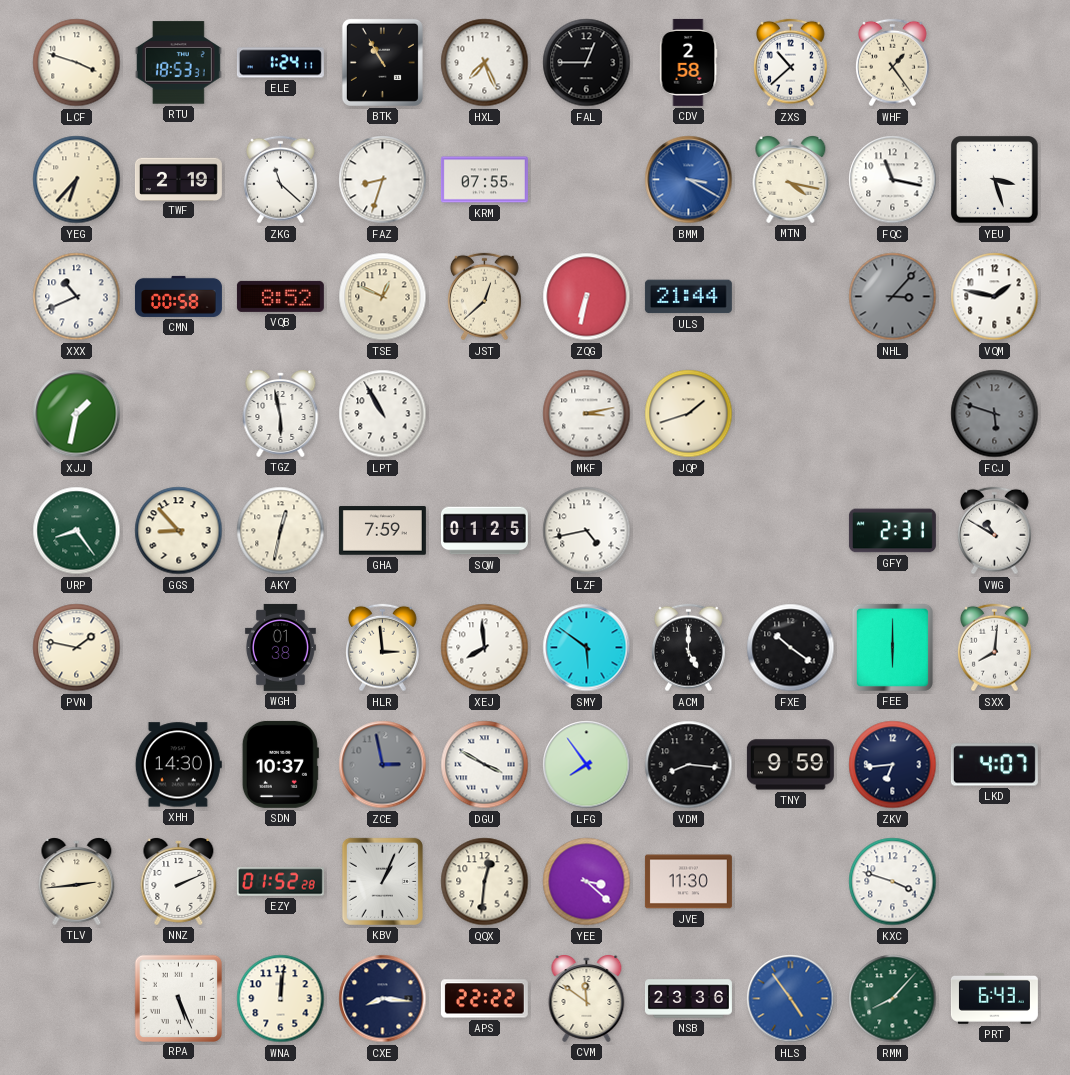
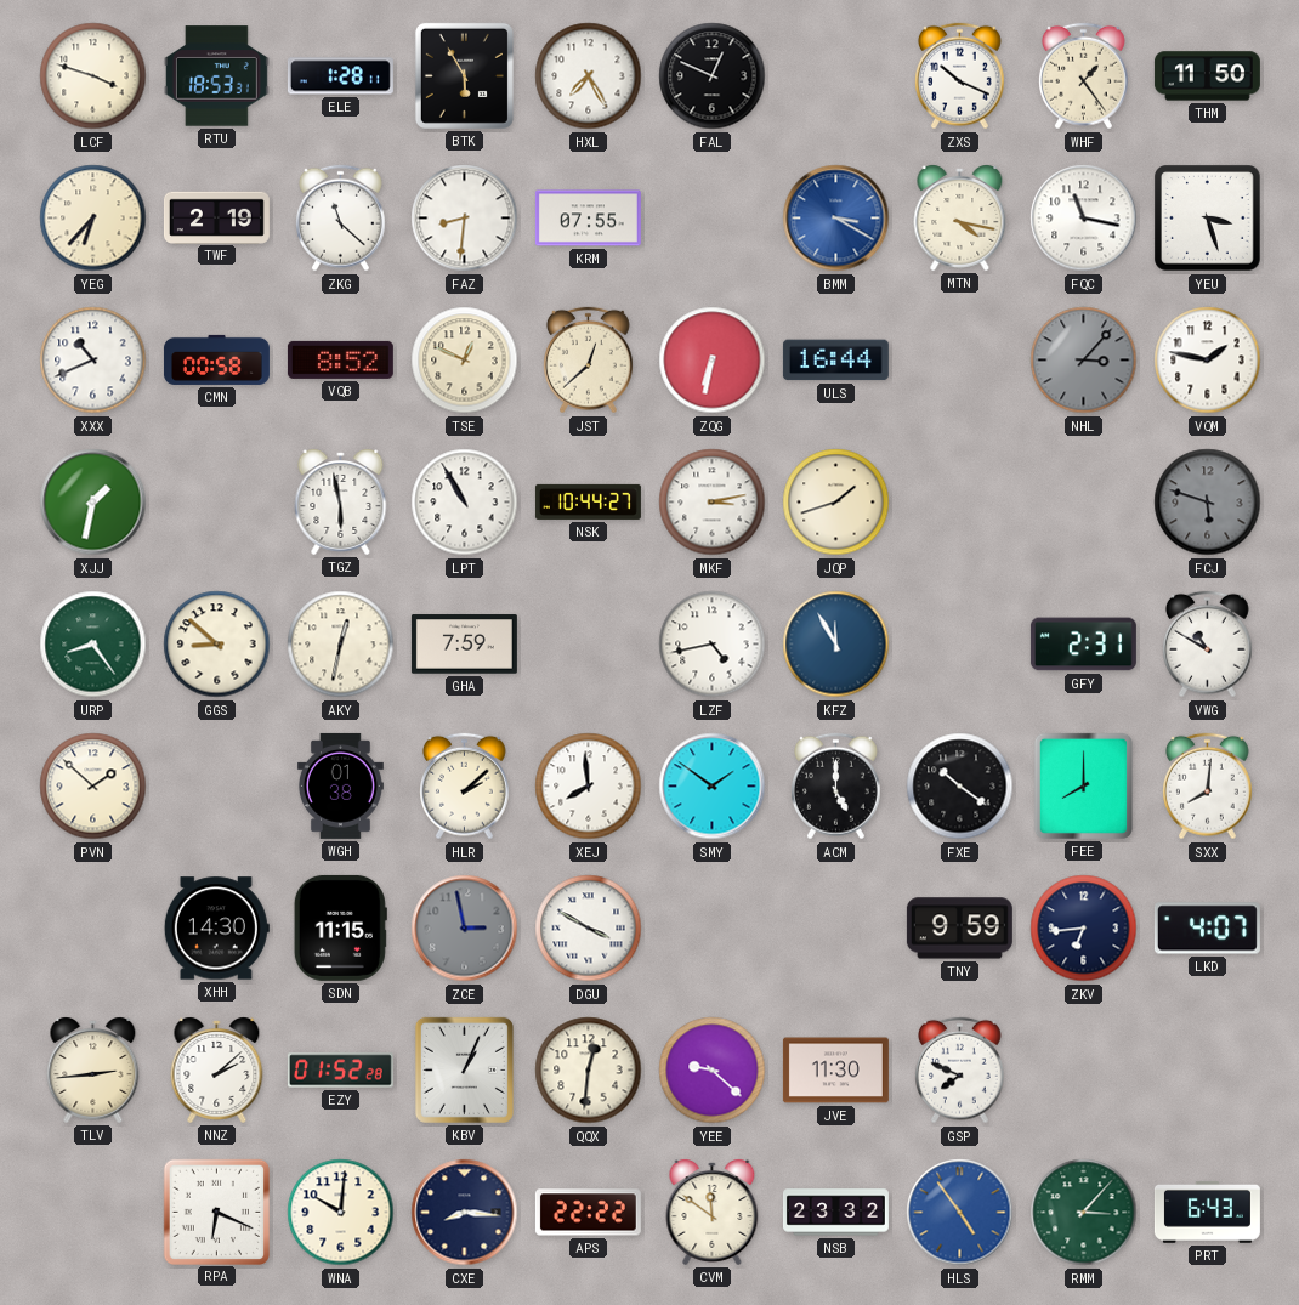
ELE: 1:24 -> 1:28 (340, 76)
BTK: 10:55 -> 5:55 (464, 75)
HXL: 7:26 -> 7:25 (589, 76)
FAL: 12:45 -> 12:49 (713, 76)
CDV: 2:58 -> none (688, 62)
ZXS: 10:38 -> 10:19 (960, 76)
THM: none -> 11:50 (1207, 76)
FAZ: 8:33 -> 8:31 (465, 219)
ULS: 21:44 -> 16:44 (835, 361)
NSK: none -> 10:44 (588, 501)
GGS: 8:53 -> 8:52 (217, 645)
SQW: 01:25 -> none (484, 531)
KFZ: none -> 11:55 (836, 645)
PVN: 1:47 -> 1:52 (93, 787)
HLR: 2:59 -> 2:08 (465, 787)
SMY: 5:51 -> 1:51 (713, 787)
FEE: 6:00 -> 8:00 (1083, 785)
SDN: 10:37 -> 11:15 (340, 927)
LFG: 7:54 -> none (587, 765)
VDM: 8:16 -> none (689, 765)
NNZ: 2:11 -> 2:08 (217, 1071)
YEE: 3:22 -> 9:22 (713, 1071)
GSP: none -> 7:49 (960, 1071)
KXC: 3:48 -> none (893, 882)
RPA: 5:26 -> 6:19 (216, 1212)
WNA: 12:01 -> 10:01 (341, 1213)
NSB: 23:36 -> 23:32 (835, 1213)
RMM: 8:07 -> 3:07 (1084, 1213)
